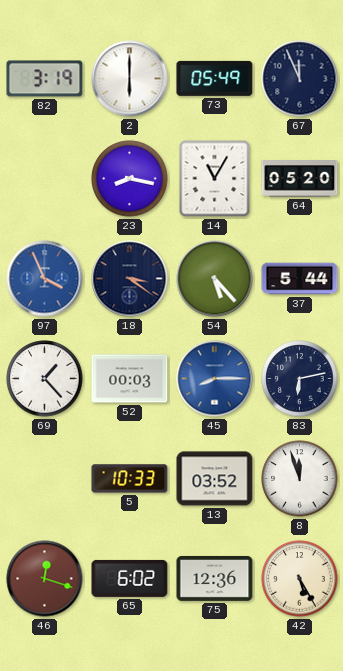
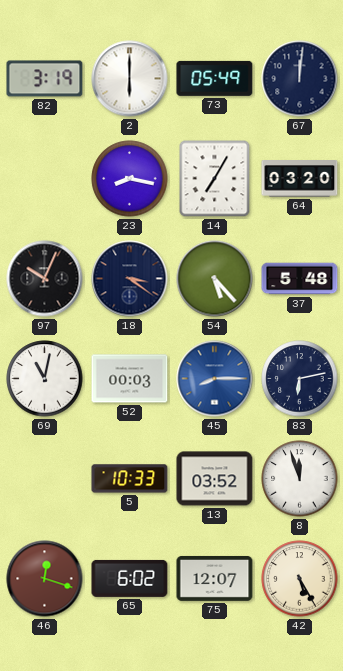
67: 11:56 -> 12:01 (300, 79)
14: 11:05 -> 7:05 (215, 179)
64: 05:20 -> 03:20 (300, 179)
97: 3:56 -> 10:04 (45, 279)
97 dial: blue -> black (45, 279)
37: 5:44 -> 5:48 (300, 279)
69: 1:23 -> 11:02 (45, 379)
75: 12:36 -> 12:07 (215, 579)
